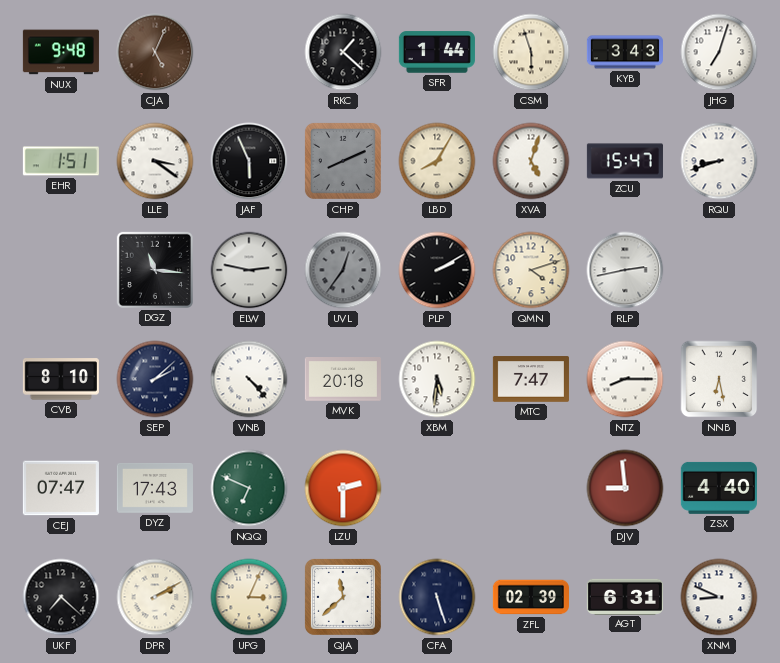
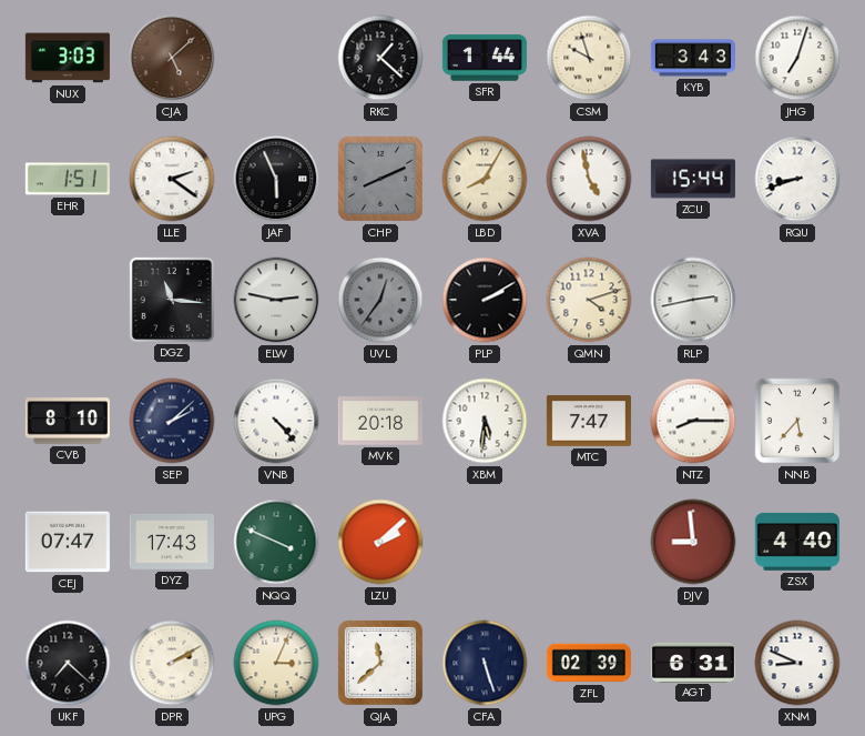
NUX: 9:48 -> 3:03 (68, 58)
CJA: 5:04 -> 5:08 (172, 58)
CSM: 5:57 -> 9:57 (589, 58)
LLE: 3:21 -> 2:21 (172, 179)
XVA: 5:03 -> 4:58 (589, 179)
ZCU: 15:47 -> 15:44 (693, 179)
NNB: 6:28 -> 5:37 (797, 421)
NQQ: 6:49 -> 3:49 (276, 542)
LZU: 2:30 -> 2:08 (380, 542)
